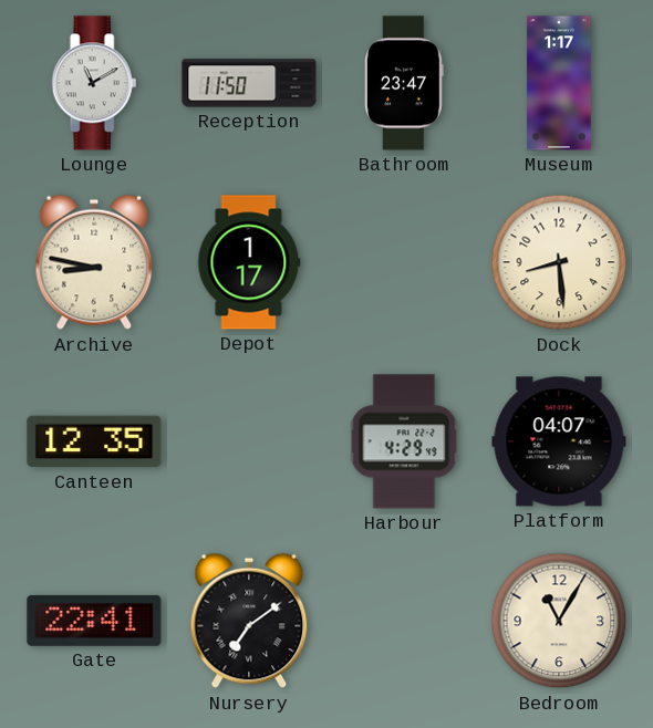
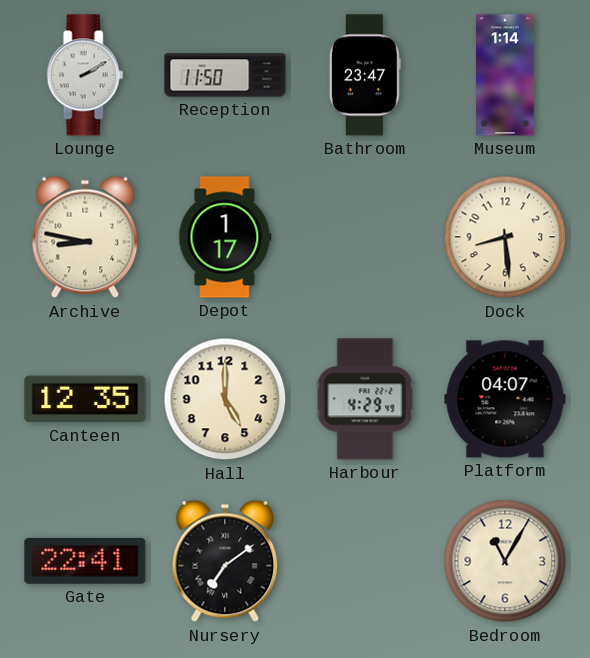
Lounge: 11:10 -> 2:10 (85, 75)
Museum: 1:17 -> 1:14 (505, 75)
Hall: none -> 5:00 (225, 399)
